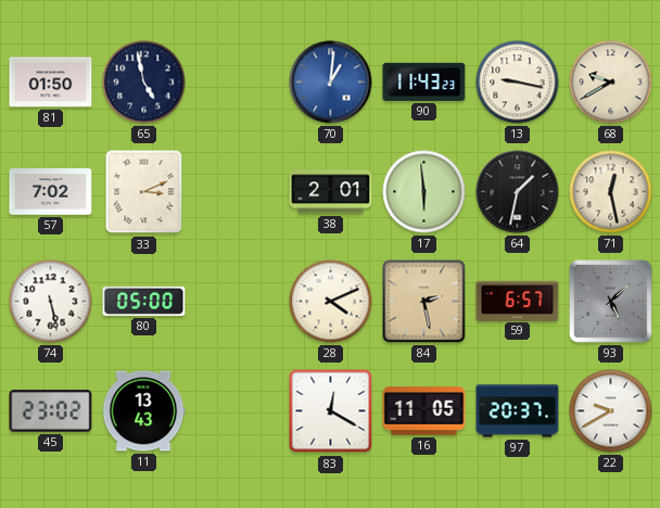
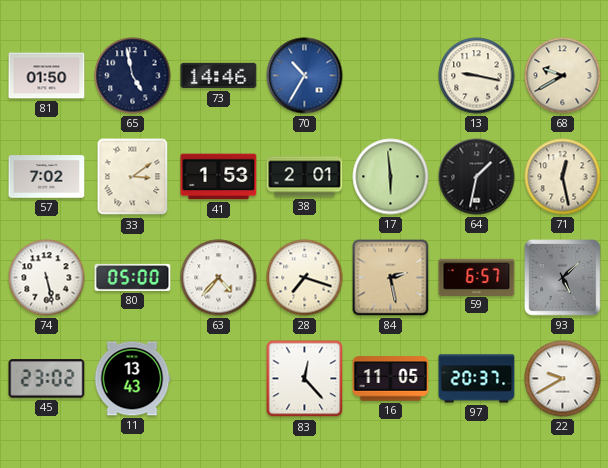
73: none -> 14:46 (219, 76)
70: 1:01 -> 10:35 (305, 76)
90: 11:43 -> none (424, 81)
33: 3:11 -> 3:09 (133, 177)
41: none -> 1:53 (219, 177)
63: none -> 4:37 (219, 278)
28: 4:11 -> 7:18 (305, 278)
83: 12:20 -> 12:23 (305, 379)
